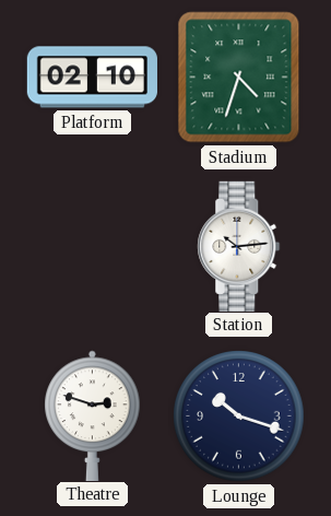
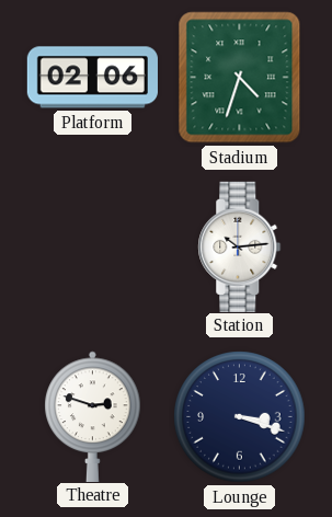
Platform: 02:10 -> 02:06 (92, 78)
Lounge: 10:18 -> 3:18 (240, 417)
